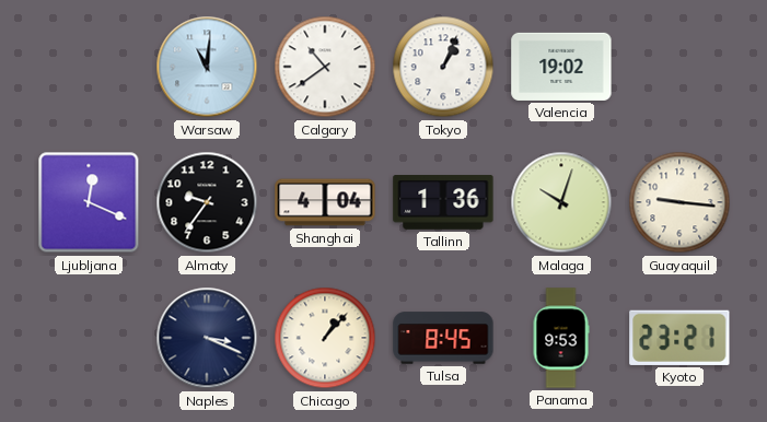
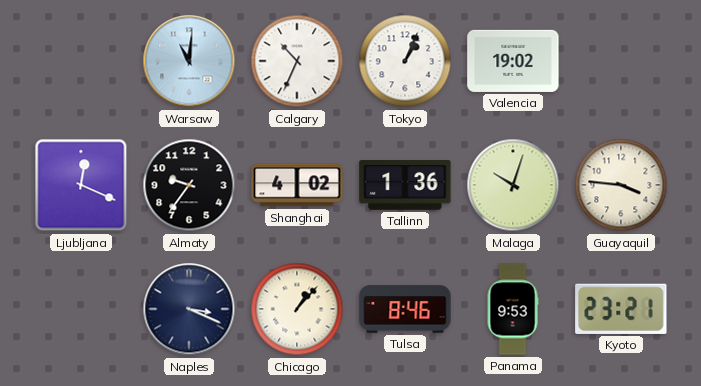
Calgary: 10:39 -> 10:34 (297, 61)
Shanghai: 4:04 -> 4:02 (297, 185)
Guayaquil: 9:16 -> 3:46 (621, 185)
Tulsa: 8:45 -> 8:46 (405, 309)
